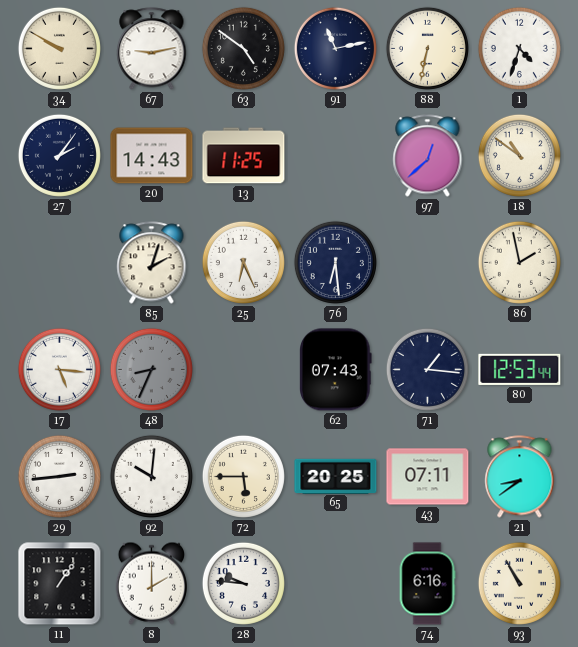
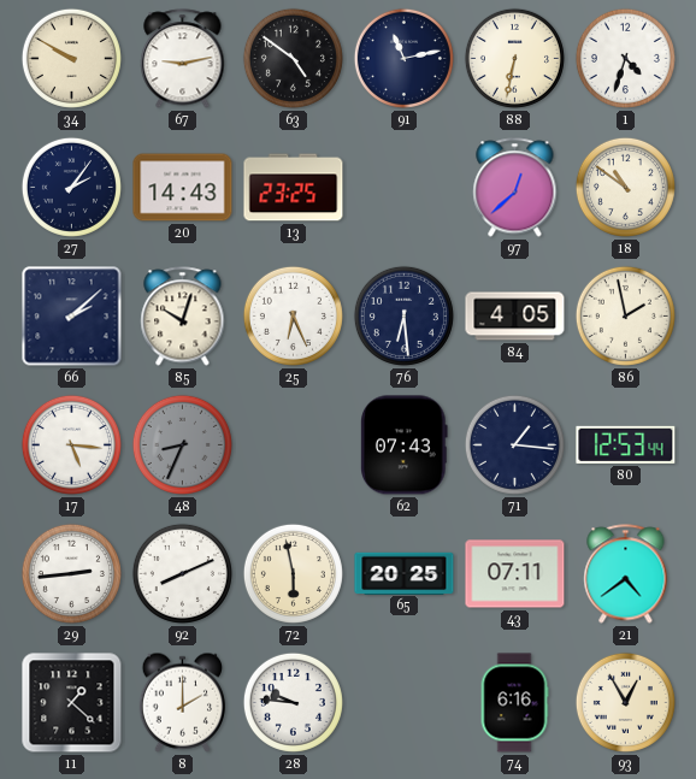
13: 11:25 -> 23:25 (294, 188)
66: none -> 2:08 (72, 317)
85: 2:03 -> 10:03 (183, 317)
84: none -> 4:05 (515, 317)
92: 10:01 -> 8:11 (182, 573)
72: 5:45 -> 5:58 (293, 573)
21: 8:39 -> 4:39 (626, 574)
11: 1:06 -> 1:22 (72, 703)
93: 10:55 -> 12:55 (625, 702)
